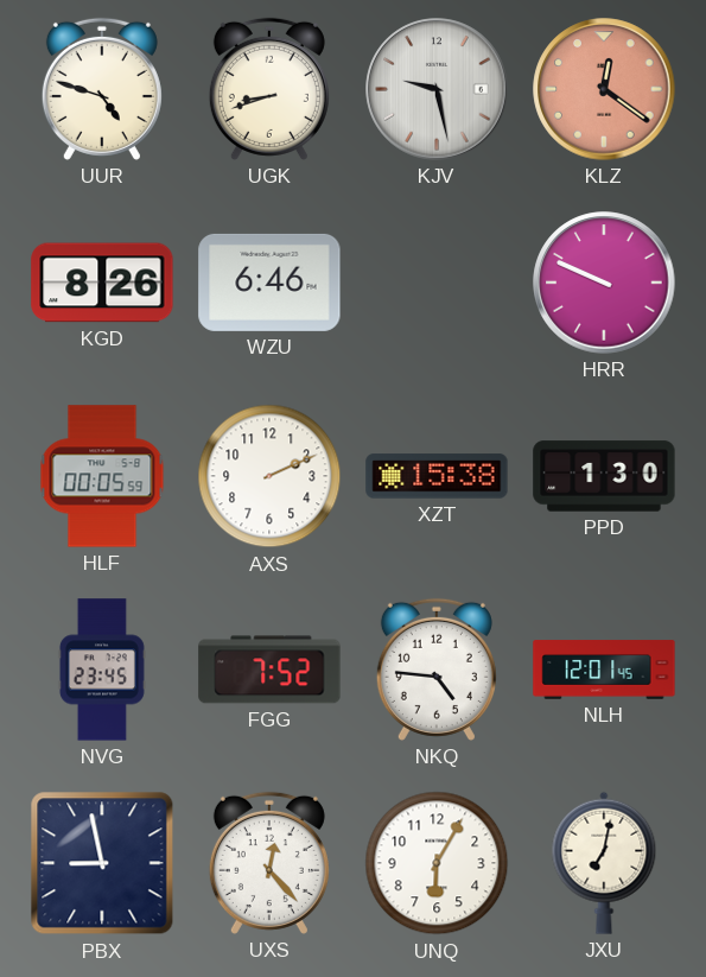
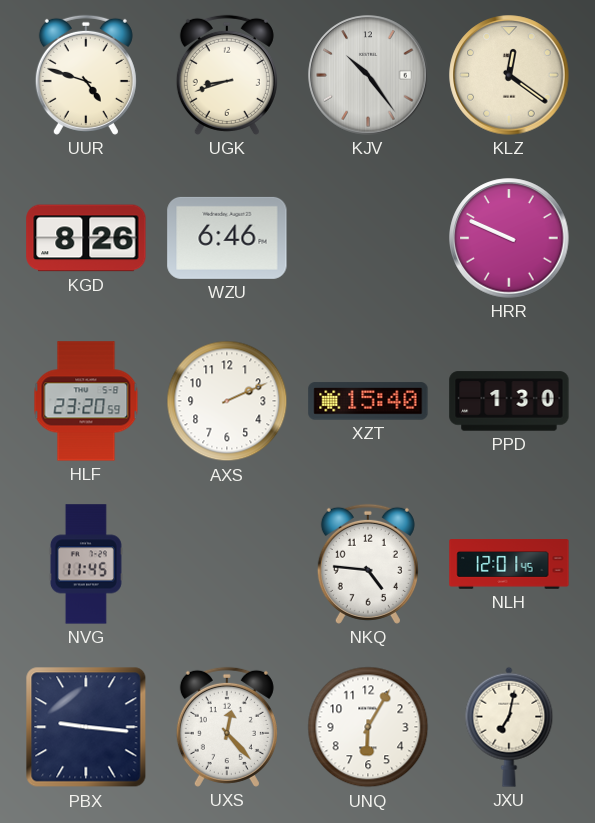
KJV: 9:28 -> 10:24 (368, 75)
KLZ dial: salmon -> cream (509, 75)
HLF: 00:05 -> 23:20 (86, 401)
XZT: 15:38 -> 15:40 (368, 401)
NVG: 23:45 -> 11:45 (86, 564)
FGG: 7:52 -> none (269, 670)
PBX: 8:58 -> 9:16 (86, 727)
